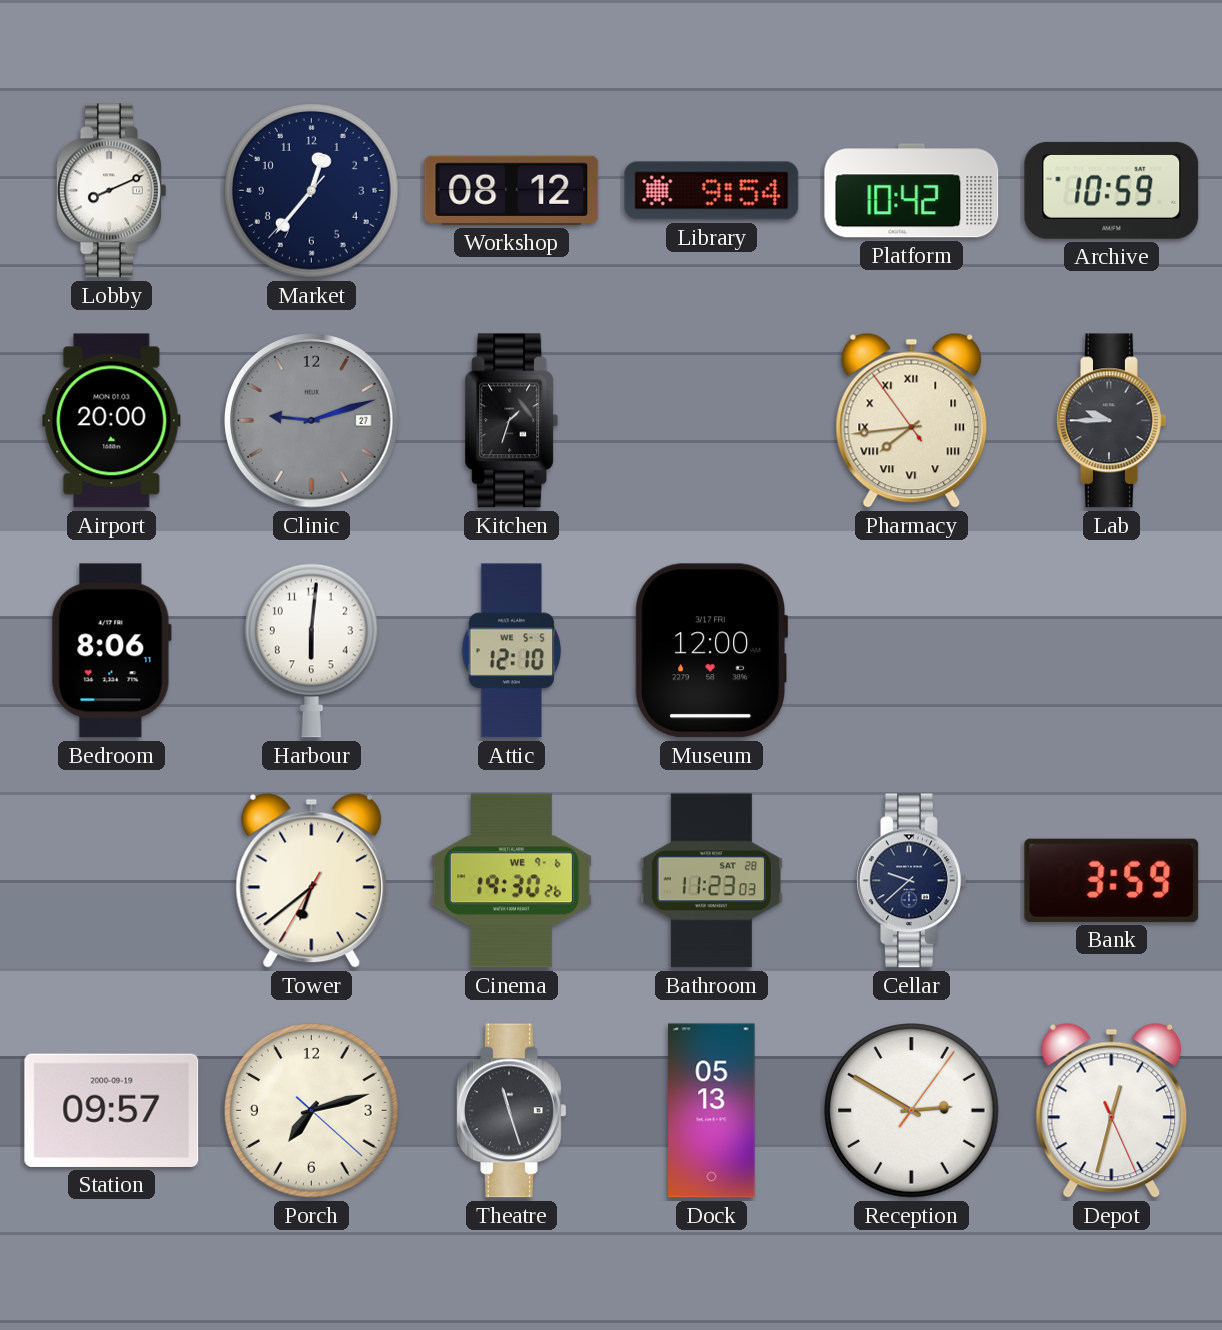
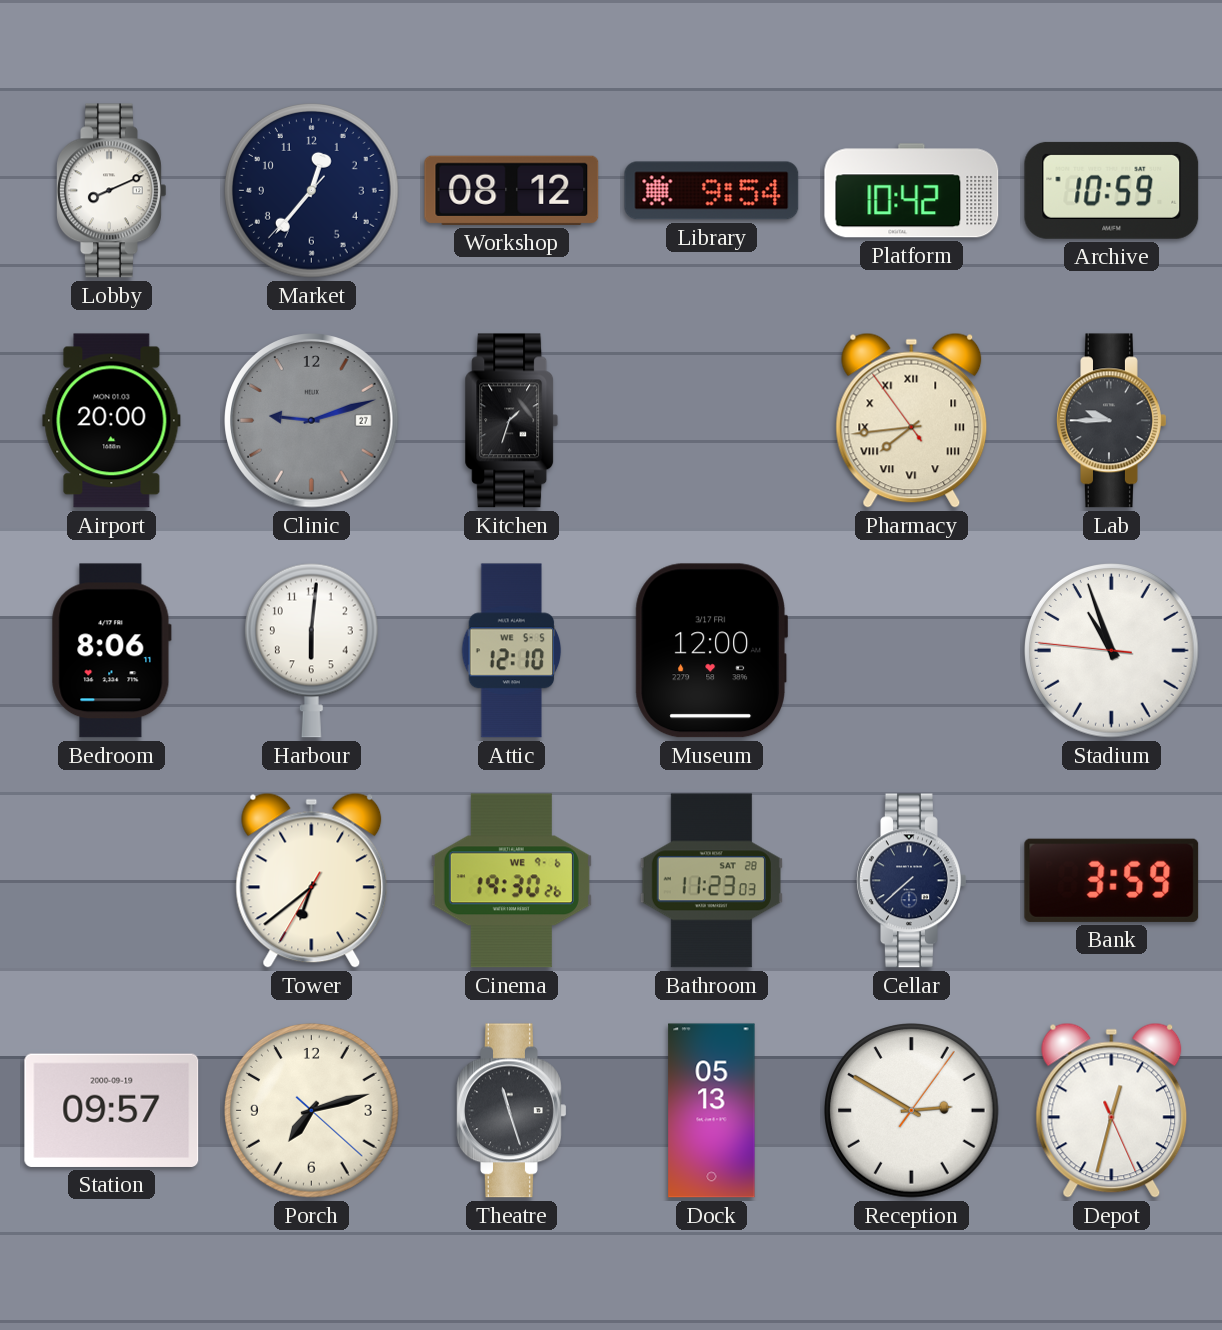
Stadium: none -> 10:56 (1112, 651)
Cellar: 9:38 -> 7:38 (912, 881)
